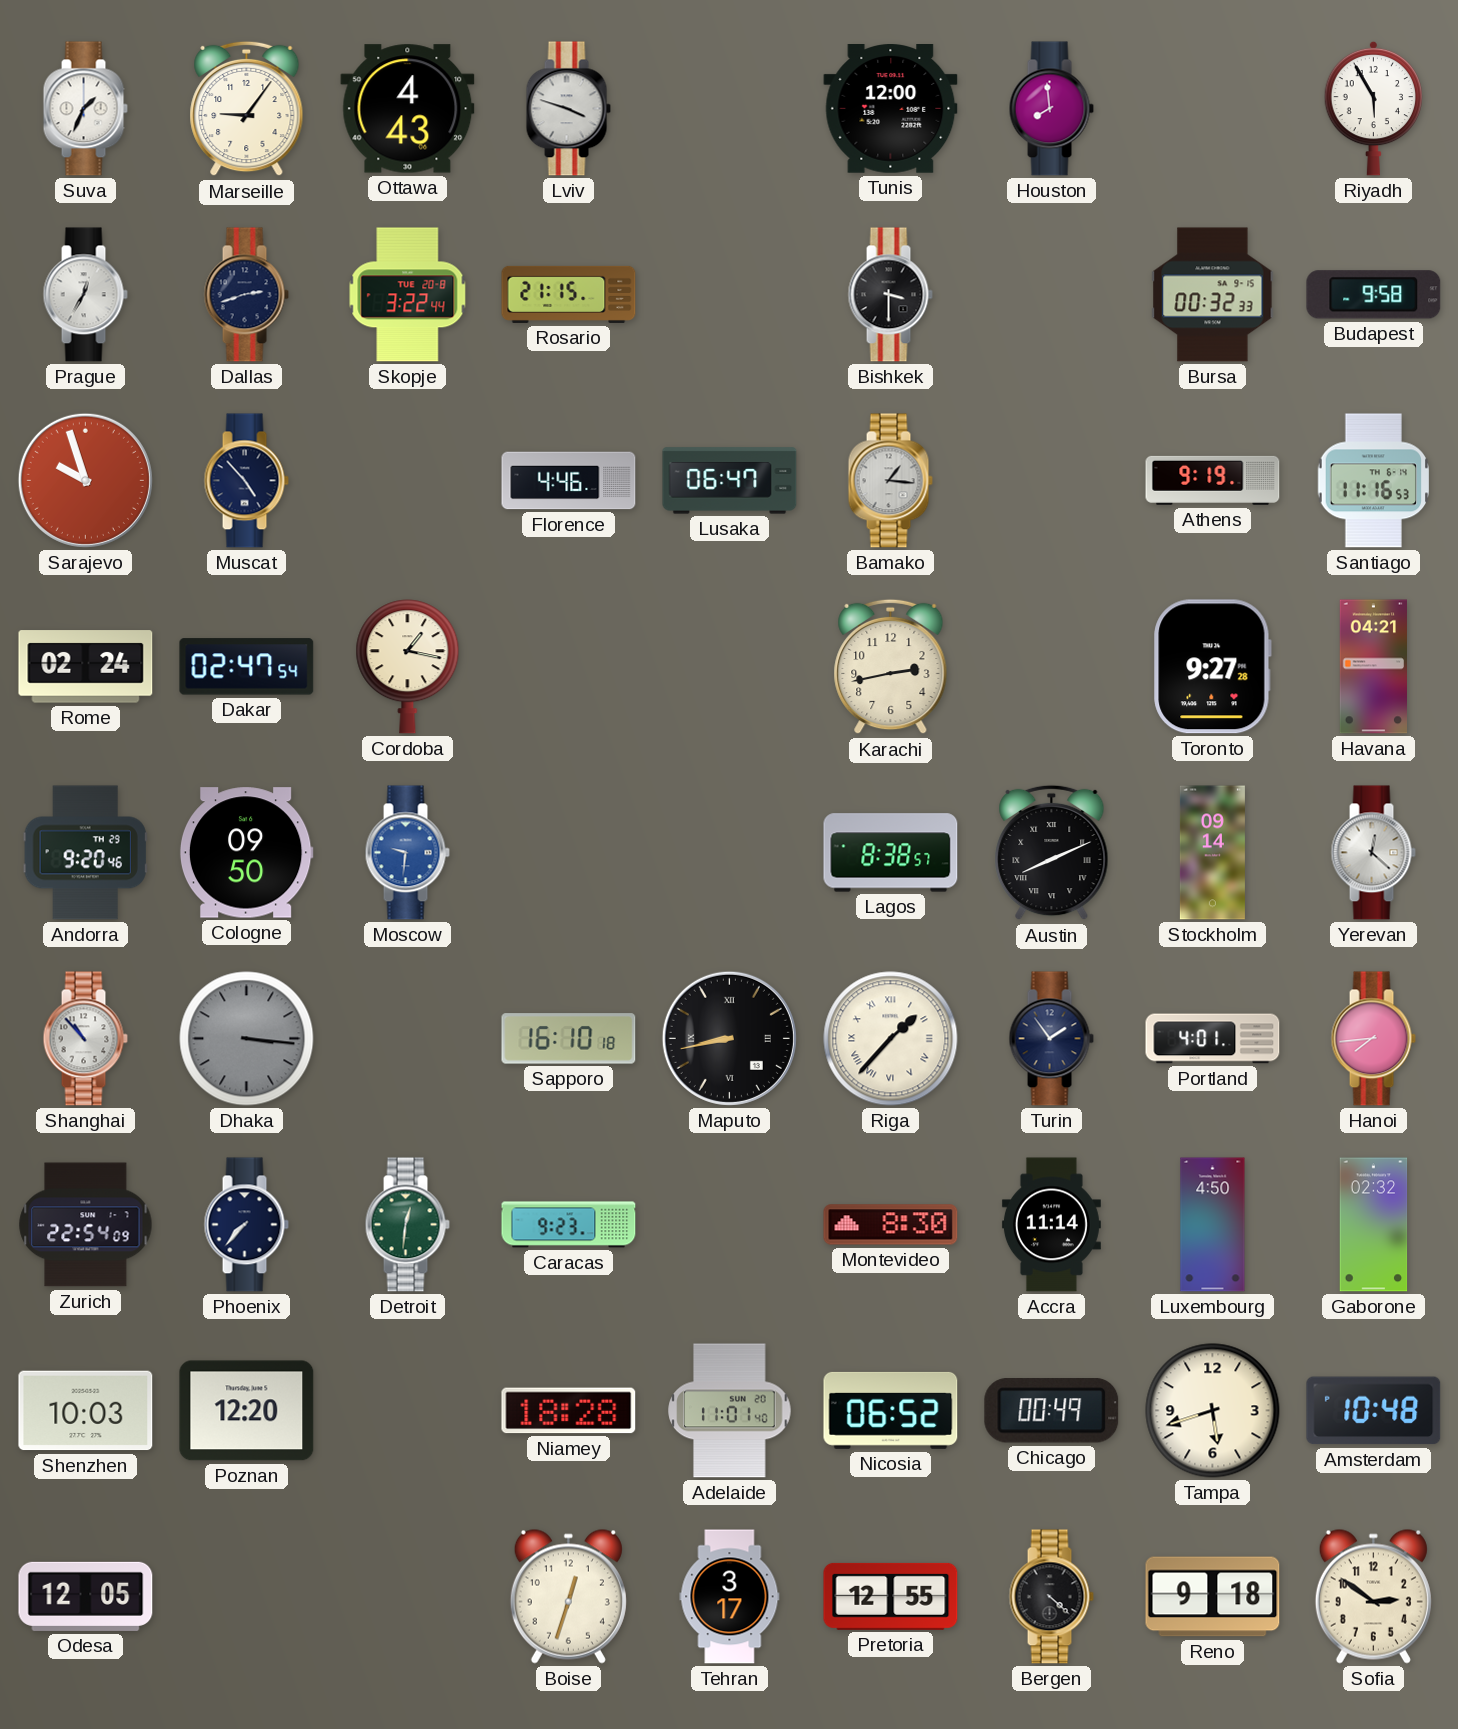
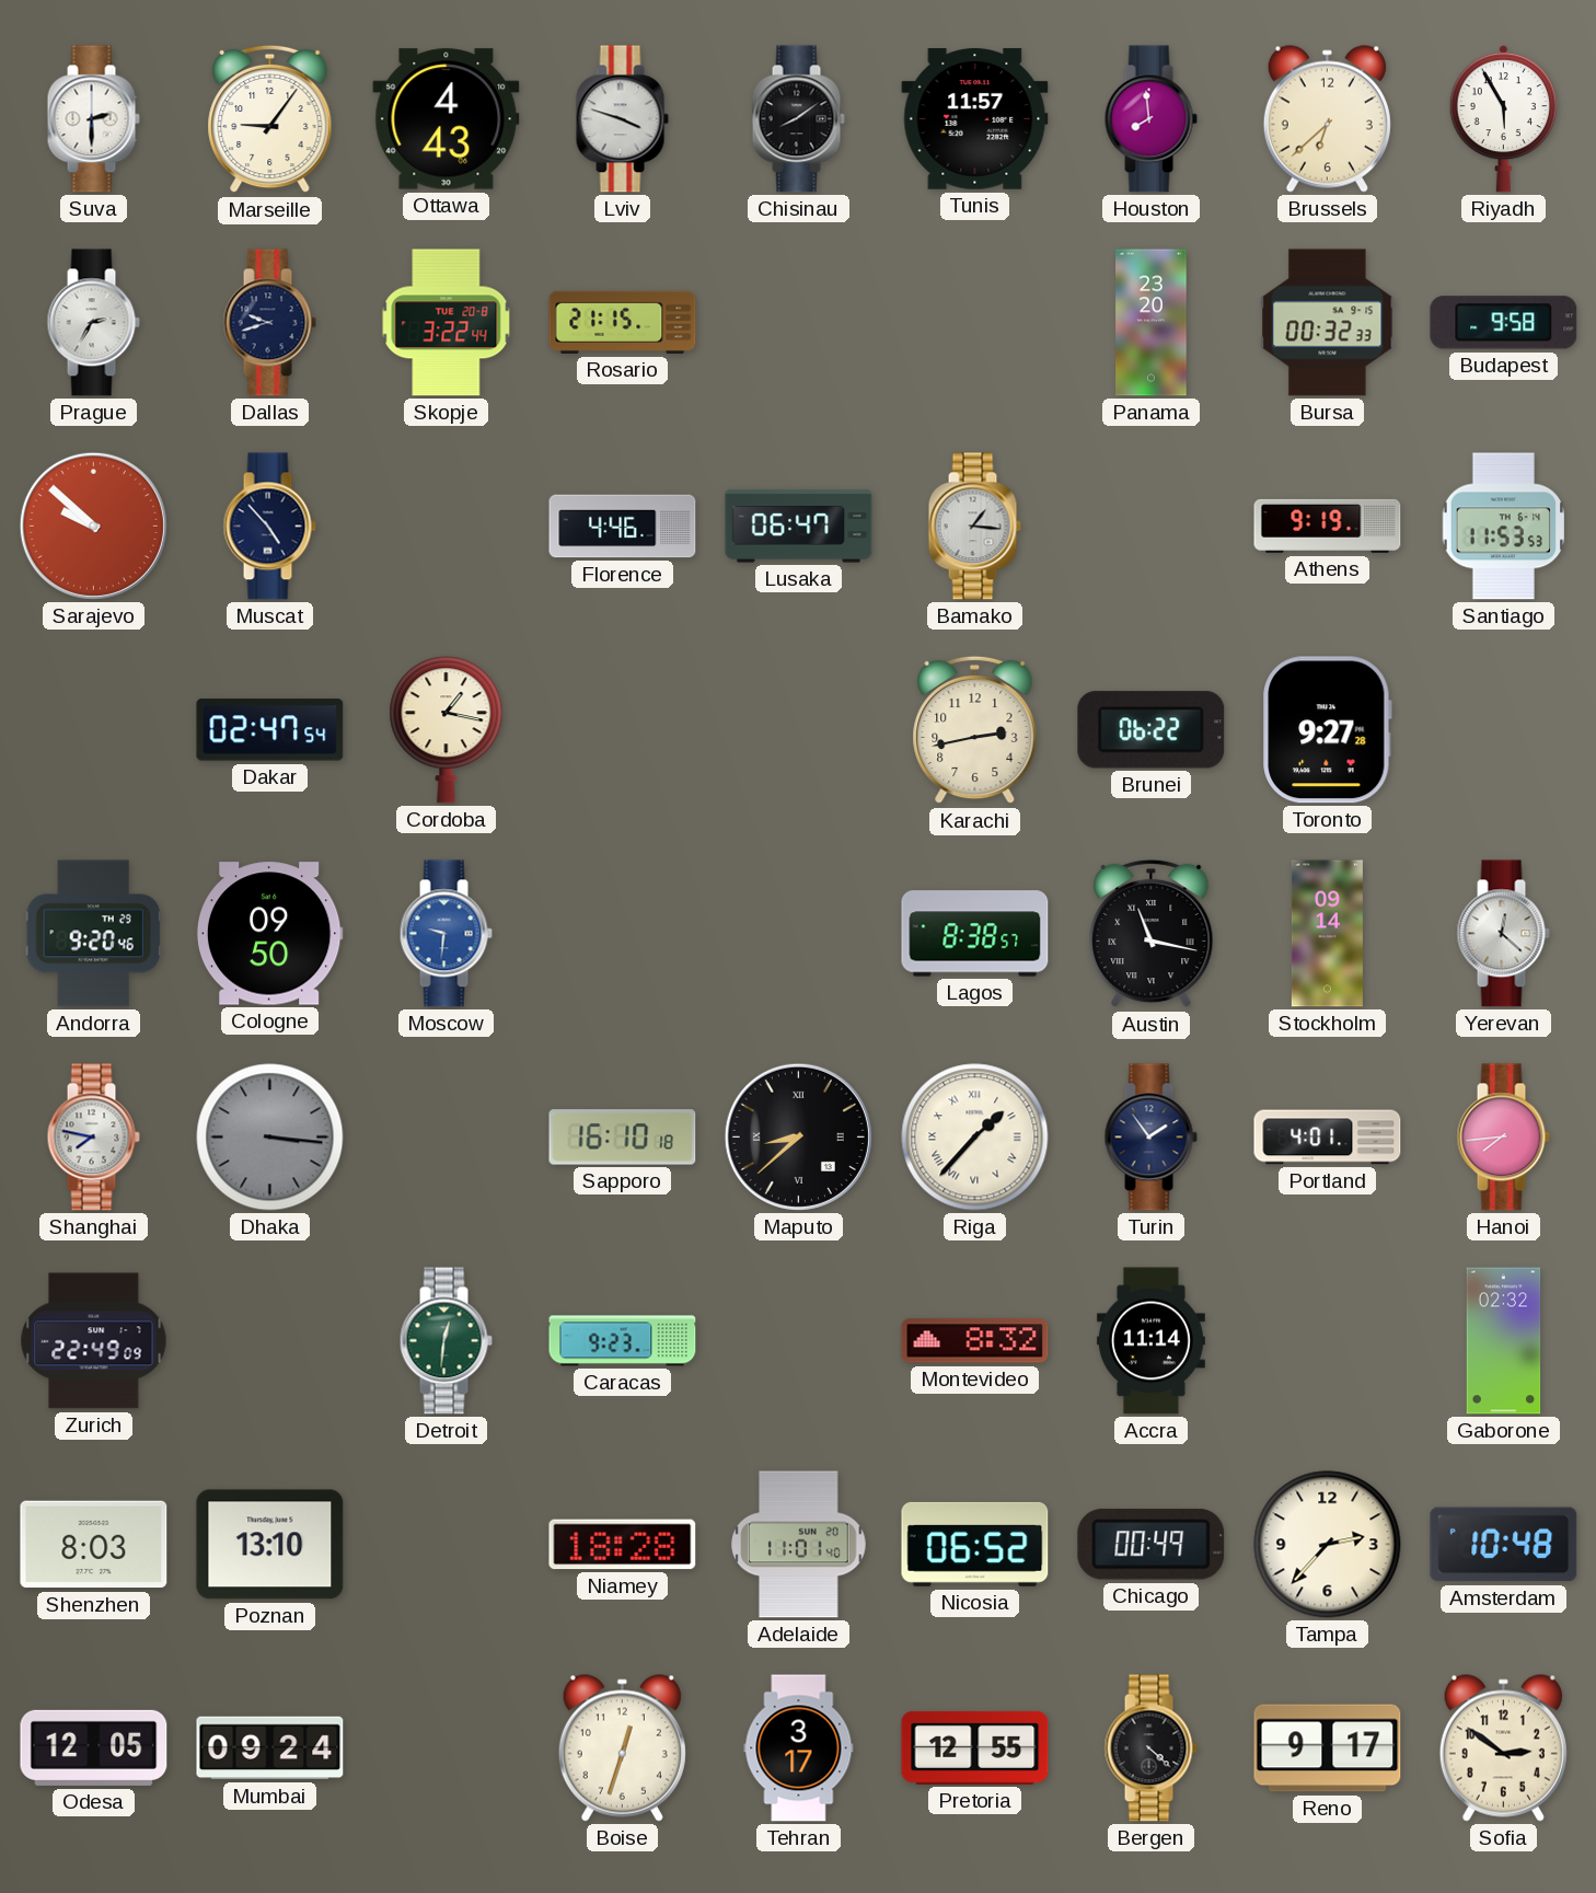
Suva: 1:34 -> 2:30 (93, 119)
Chisinau: none -> 8:09 (798, 119)
Tunis: 12:00 -> 11:57 (975, 119)
Brussels: none -> 6:38 (1327, 118)
Prague: 12:35 -> 2:35 (93, 323)
Dallas: 2:42 -> 9:42 (269, 323)
Bishkek: 3:30 -> none (890, 295)
Panama: none -> 23:20 (1152, 323)
Sarajevo: 9:57 -> 9:52 (93, 526)
Santiago: 11:16 -> 11:53 (1503, 527)
Rome: 02:24 -> none (86, 667)
Brunei: none -> 06:22 (1152, 730)
Havana: 04:21 -> none (1373, 667)
Austin: 8:11 -> 11:17 (1152, 934)
Shanghai: 10:53 -> 7:47 (93, 1138)
Maputo: 8:43 -> 8:38 (798, 1136)
Zurich: 22:54 -> 22:49 (94, 1341)
Phoenix: 7:37 -> none (246, 1225)
Montevideo: 8:30 -> 8:32 (975, 1341)
Luxembourg: 4:50 -> none (1213, 1225)
Shenzhen: 10:03 -> 8:03 (94, 1545)
Poznan: 12:20 -> 13:10 (270, 1545)
Tampa: 5:42 -> 2:37 (1328, 1545)
Mumbai: none -> 09:24 (270, 1748)
Reno: 9:18 -> 9:17 (1328, 1748)
